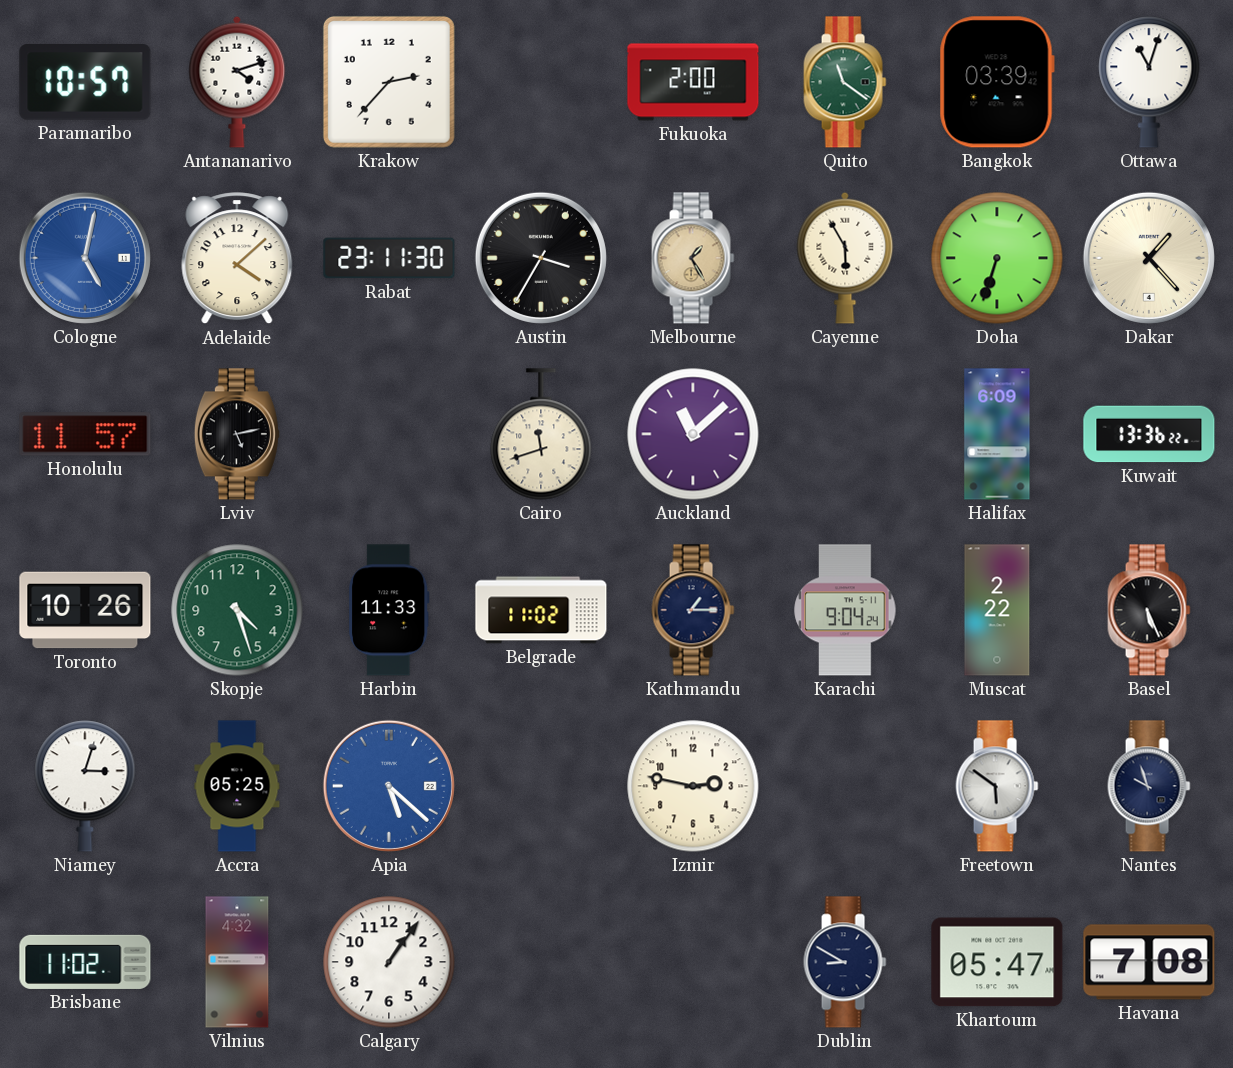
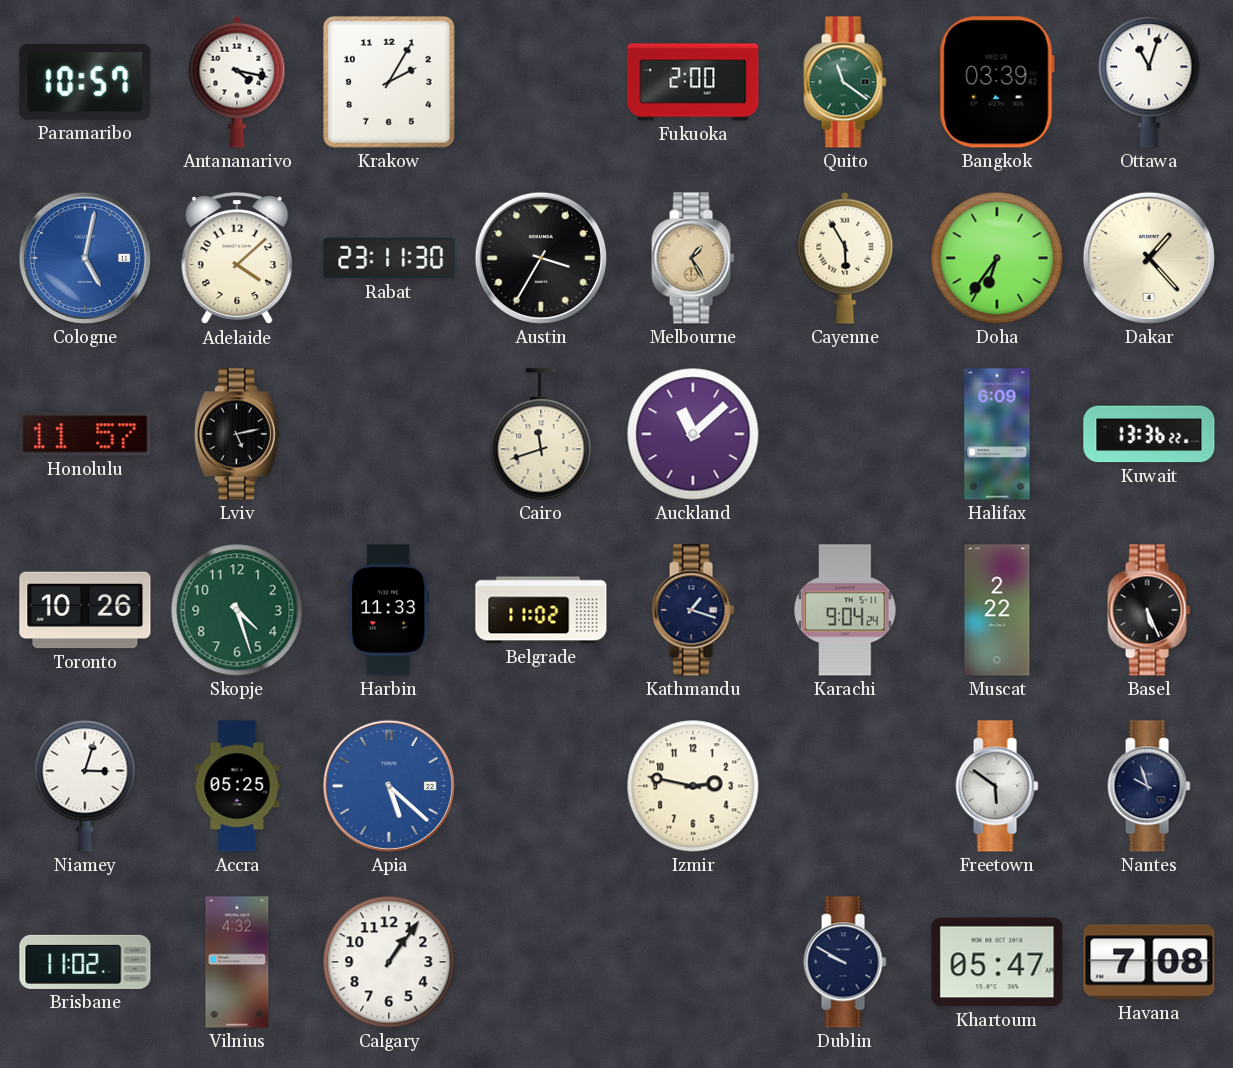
Antananarivo: 4:12 -> 4:17 (237, 82)
Krakow: 2:37 -> 2:05 (389, 82)
Doha: 6:33 -> 6:36 (997, 258)
Kathmandu: 1:15 -> 1:18 (693, 610)
Dublin: 8:50 -> 9:50 (845, 962)
